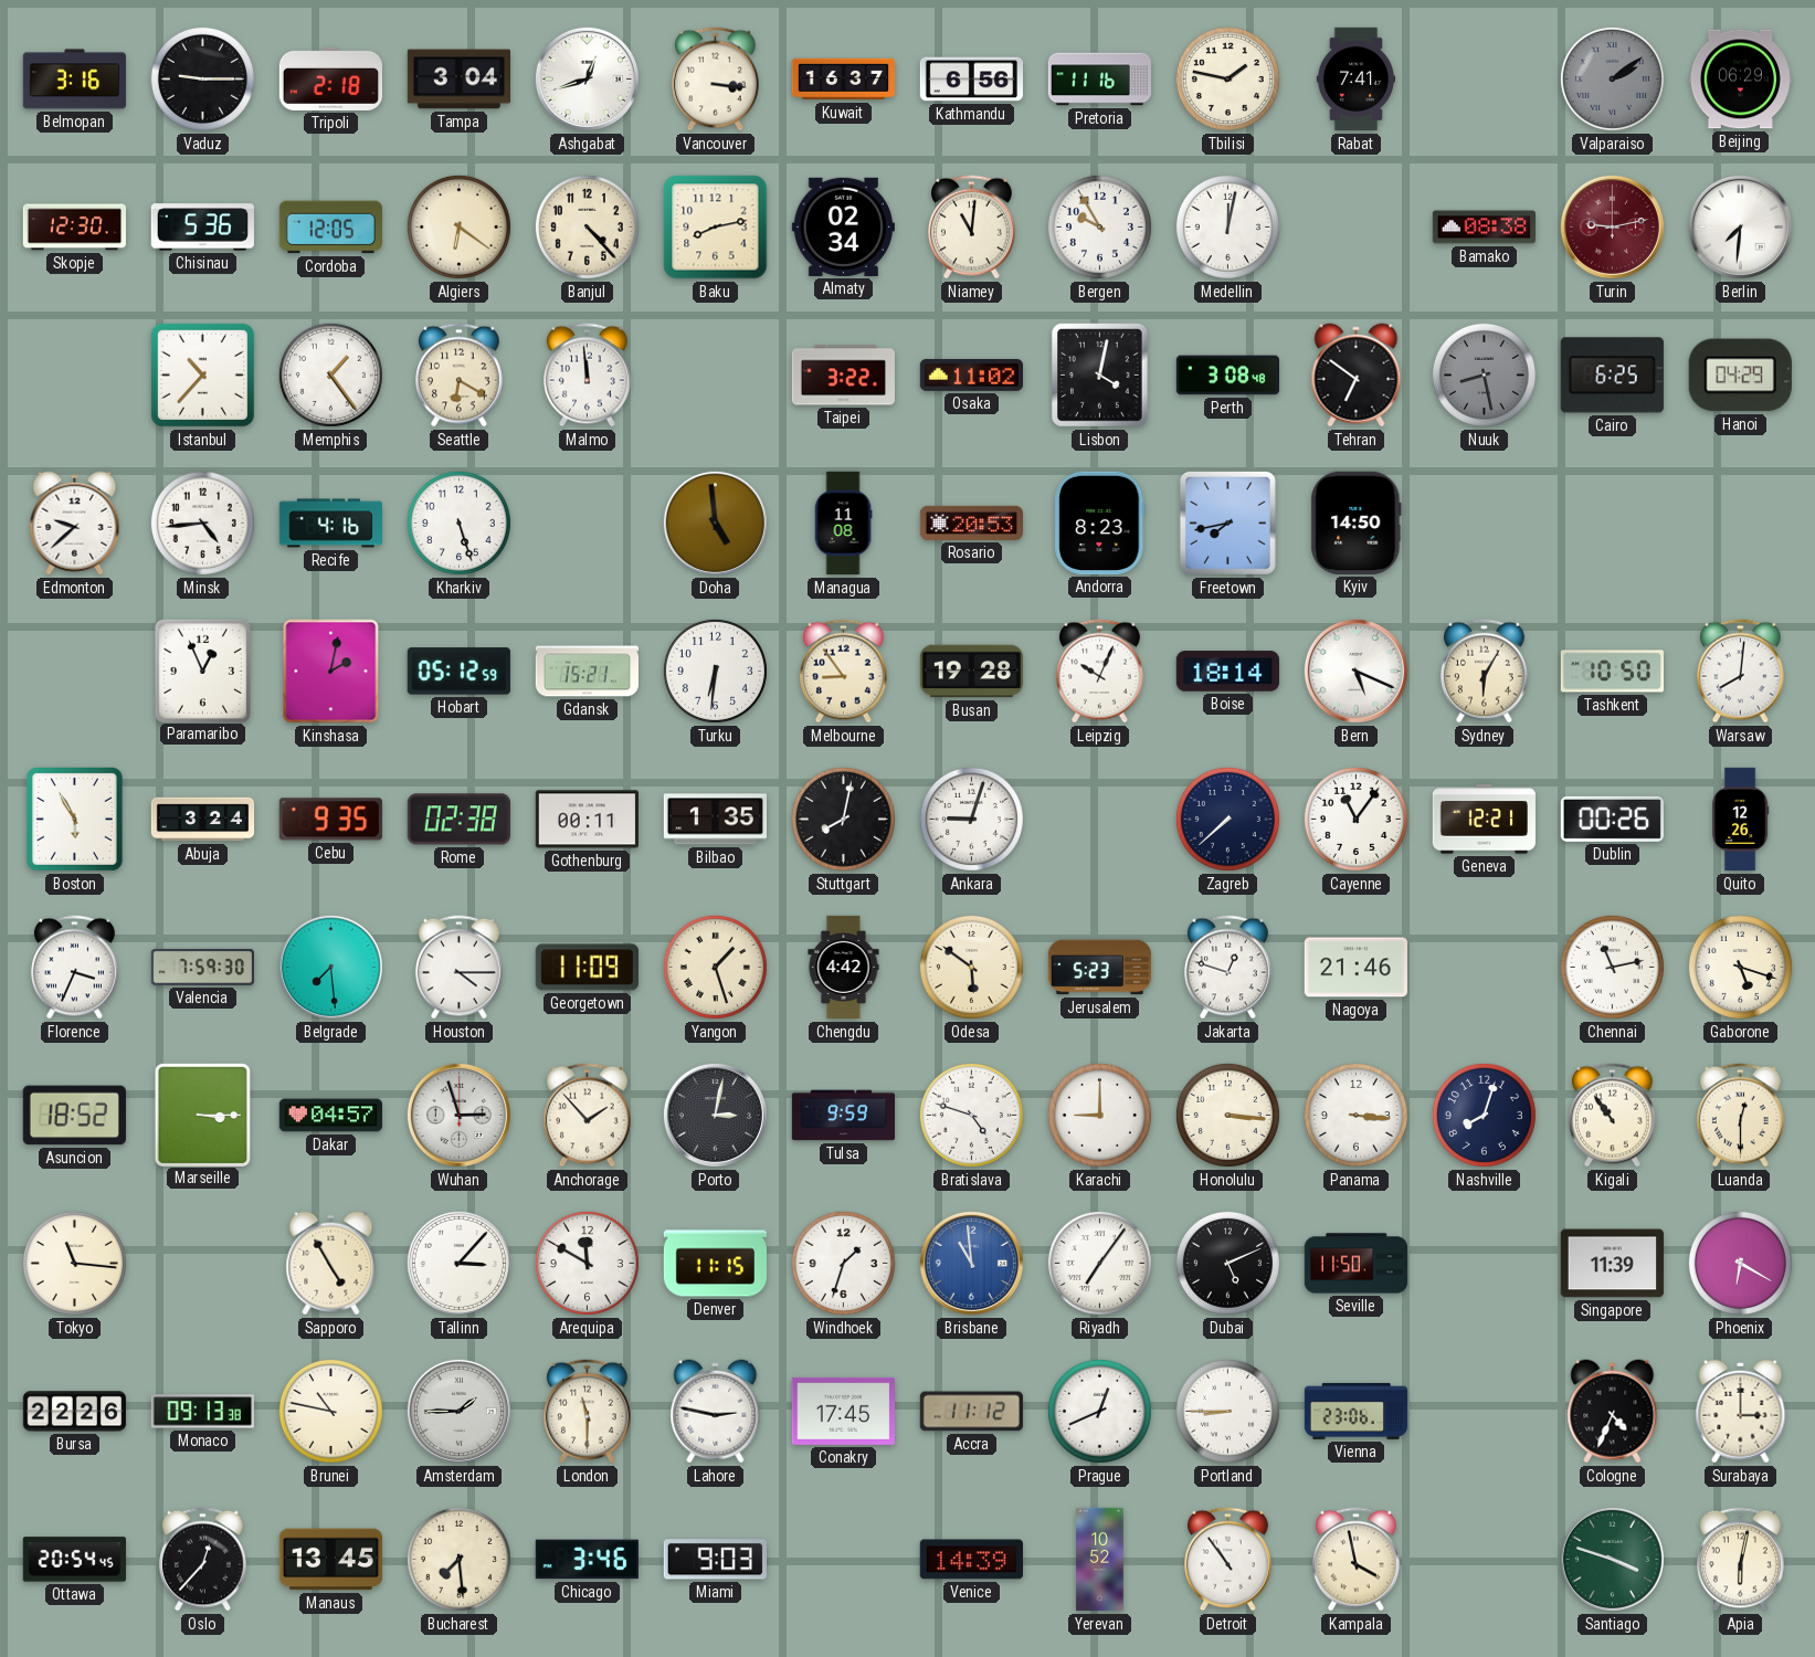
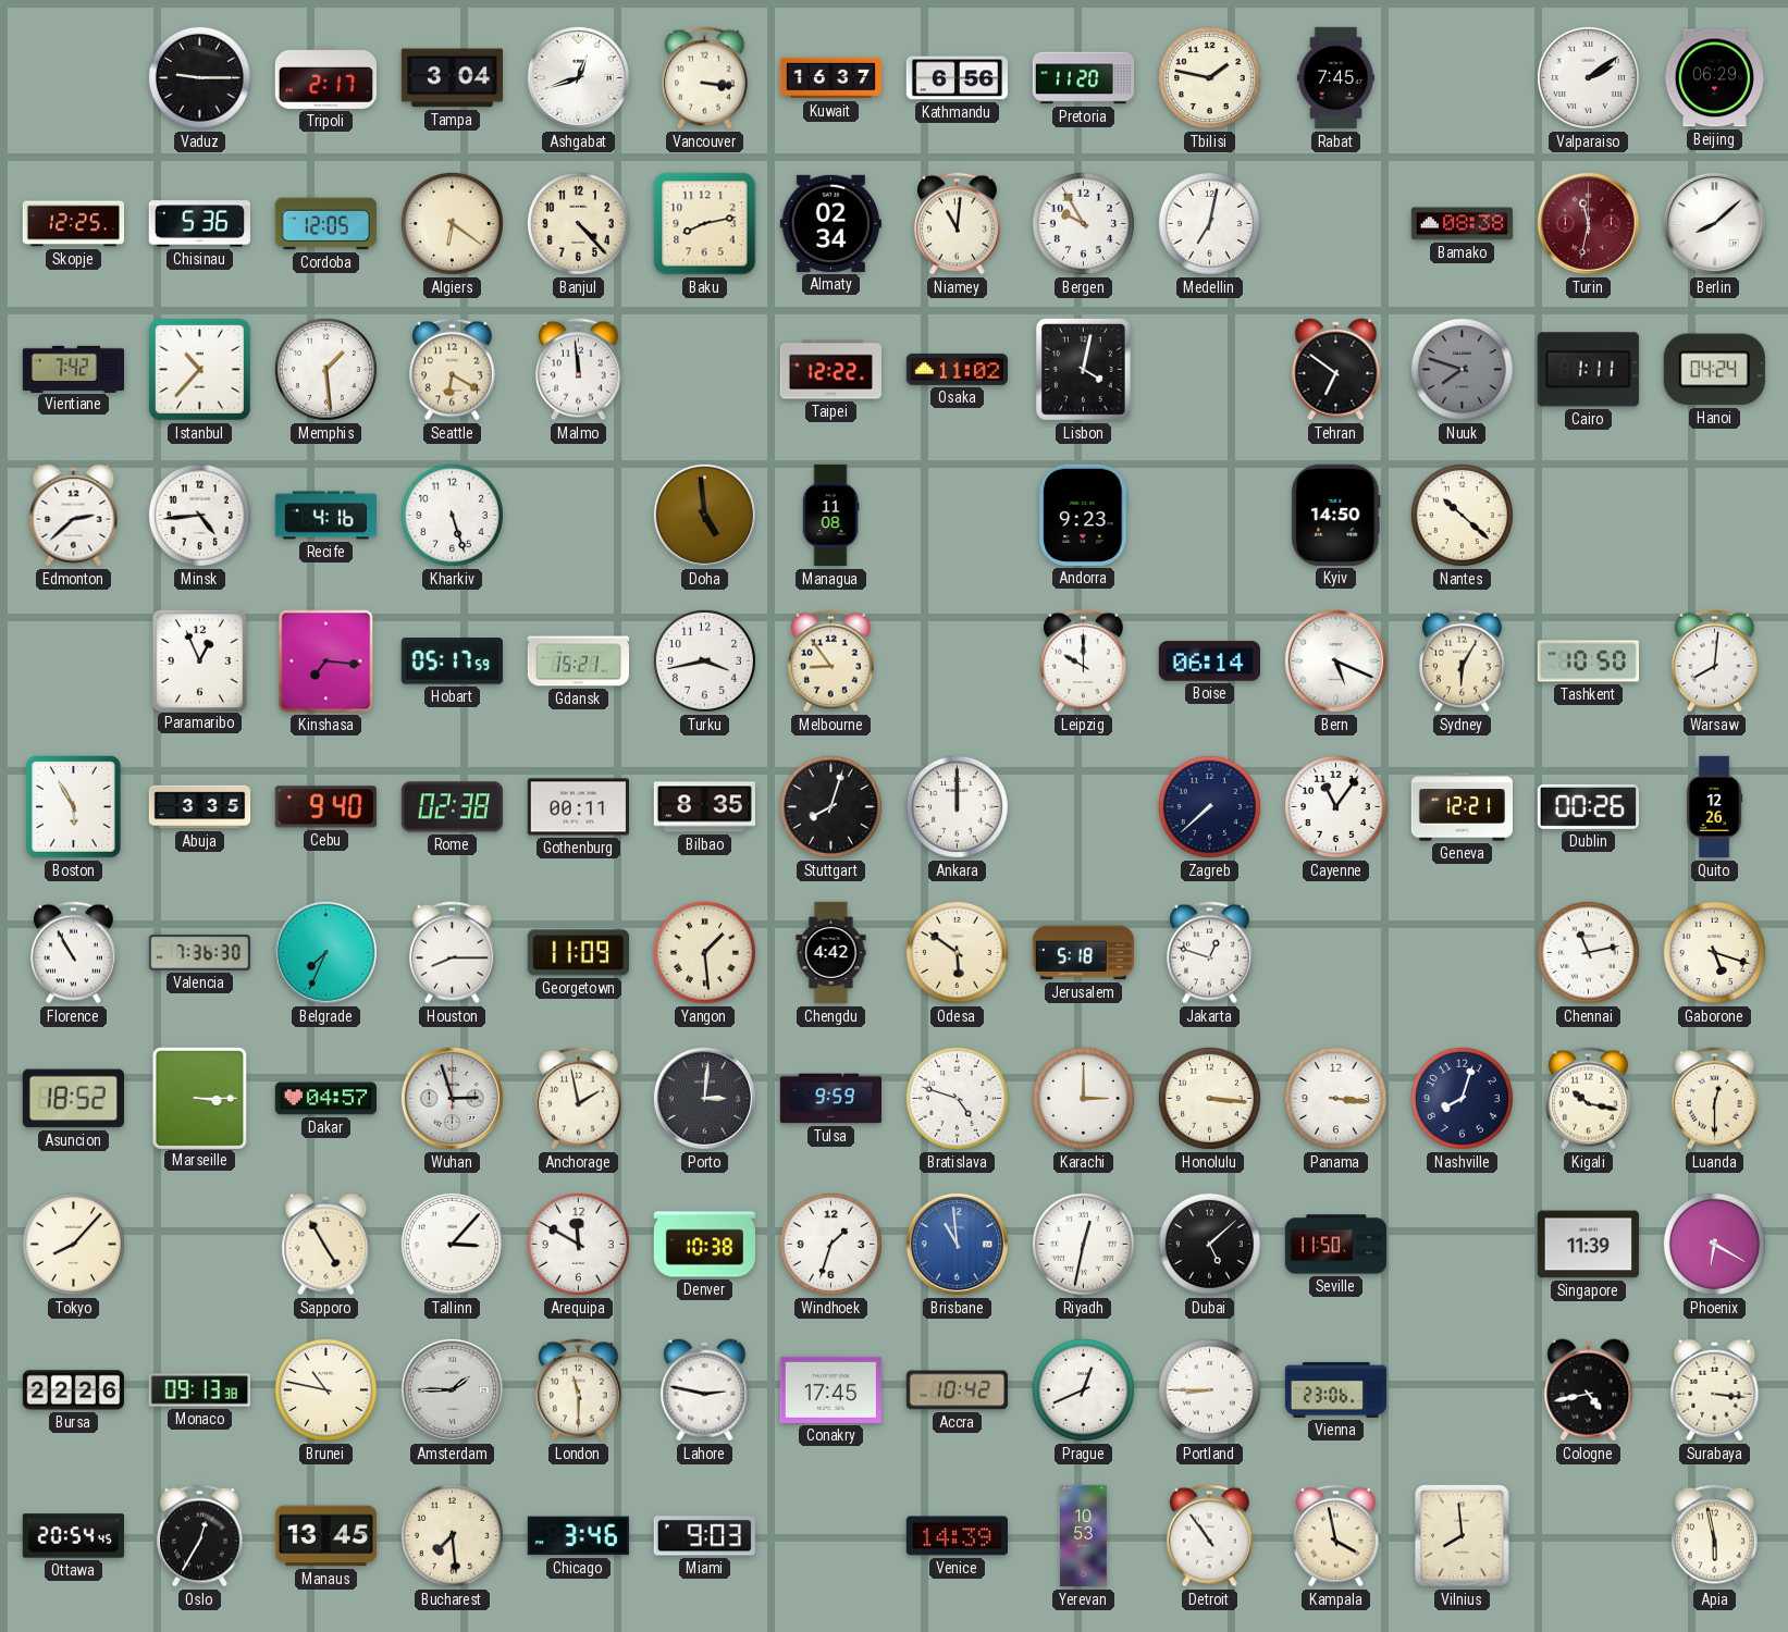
Belmopan: 3:16 -> none (74, 80)
Tripoli: 2:18 -> 2:17 (325, 77)
Pretoria: 11:16 -> 11:20 (1084, 78)
Rabat: 7:41 -> 7:45 (1335, 78)
Valparaiso dial: grey -> white (1588, 77)
Skopje: 12:30 -> 12:25 (73, 224)
Medellin: 12:02 -> 7:02 (1209, 223)
Turin: 9:13 -> 11:32 (1588, 223)
Berlin: 7:31 -> 8:08 (1714, 223)
Vientiane: none -> 7:42 (74, 369)
Memphis: 1:24 -> 1:29 (325, 369)
Taipei: 3:22 -> 12:22 (830, 370)
Perth: 3:08 -> none (1227, 376)
Nuuk: 8:28 -> 7:48 (1462, 369)
Cairo: 6:25 -> 1:11 (1588, 370)
Hanoi: 04:29 -> 04:24 (1714, 370)
Edmonton: 9:38 -> 2:38 (74, 516)
Rosario: 20:53 -> none (971, 523)
Andorra: 8:23 -> 9:23 (1084, 515)
Freetown: 7:43 -> none (1227, 523)
Nantes: none -> 10:22 (1462, 515)
Kinshasa: 2:02 -> 7:16 (326, 662)
Hobart: 05:12 -> 05:17 (452, 662)
Turku: 6:31 -> 3:43 (704, 660)
Busan: 19:28 -> none (971, 672)
Leipzig: 10:04 -> 10:00 (1084, 662)
Boise: 18:14 -> 06:14 (1209, 662)
Abuja: 3:24 -> 3:35 (200, 807)
Cebu: 9:35 -> 9:40 (325, 807)
Bilbao: 1:35 -> 8:35 (704, 807)
Stuttgart: 8:02 -> 8:03 (830, 806)
Ankara: 9:03 -> 12:00 (957, 806)
Florence: 3:34 -> 10:55 (74, 953)
Valencia: 7:59 -> 7:36 (199, 952)
Belgrade: 7:29 -> 7:34 (325, 952)
Houston: 4:15 -> 8:15 (453, 953)
Yangon: 1:27 -> 1:29 (704, 952)
Jerusalem: 5:23 -> 5:18 (1084, 953)
Nagoya: 21:46 -> none (1355, 968)
Anchorage: 1:53 -> 1:58 (579, 1099)
Porto: 3:02 -> 3:01 (704, 1098)
Karachi: 9:00 -> 3:00 (1083, 1098)
Kigali: 10:54 -> 10:17 (1589, 1099)
Tokyo: 11:16 -> 8:07 (73, 1244)
Denver: 11:15 -> 10:38 (704, 1245)
Riyadh: 7:06 -> 12:32 (1083, 1244)
Dubai: 5:11 -> 5:08 (1209, 1244)
Accra: 11:12 -> 10:42 (957, 1390)
Cologne: 4:34 -> 4:43 (1589, 1390)
Surabaya: 3:00 -> 3:16 (1715, 1390)
Oslo: 12:37 -> 12:35 (200, 1536)
Yerevan: 10:52 -> 10:53 (1084, 1536)
Vilnius: none -> 7:59 (1462, 1535)
Santiago: 3:48 -> none (1612, 1559)
Apia: 6:02 -> 5:58 (1715, 1536)
